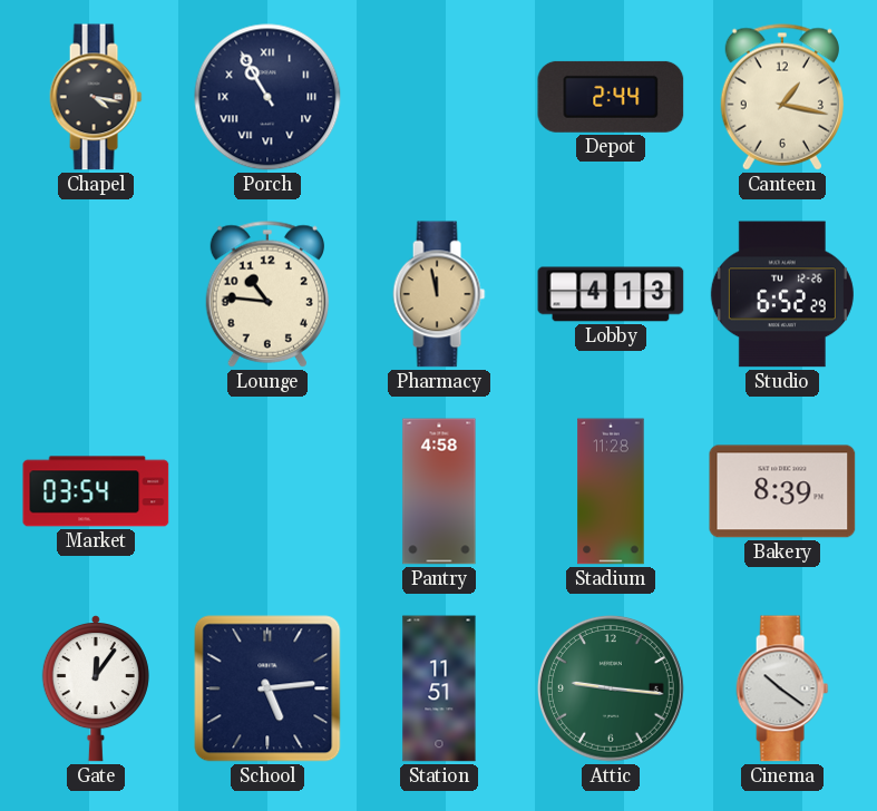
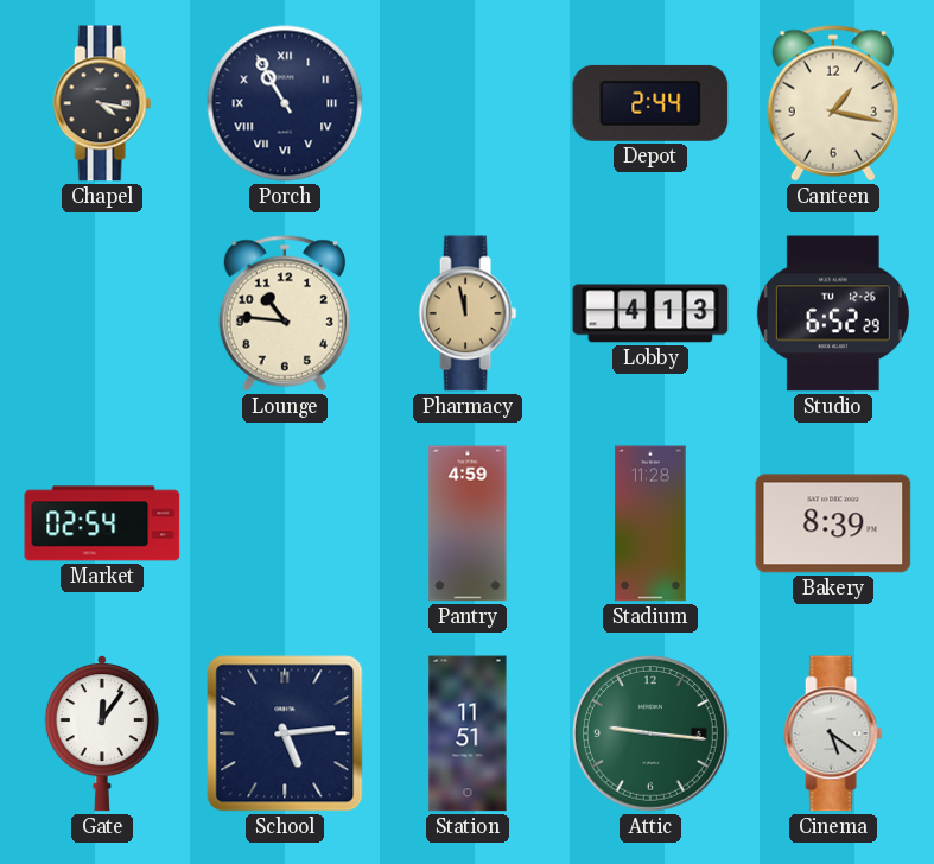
Market: 03:54 -> 02:54 (102, 523)
Pantry: 4:58 -> 4:59 (468, 523)
Cinema: 10:21 -> 5:21 (833, 733)
